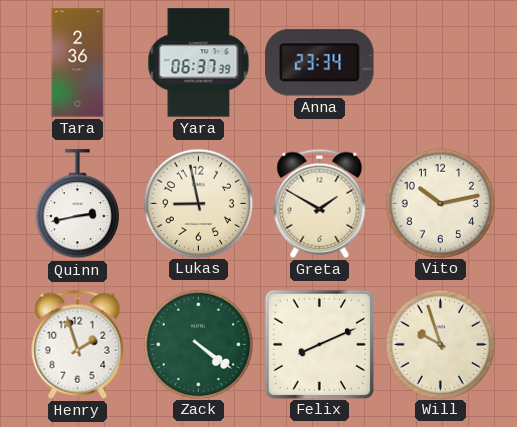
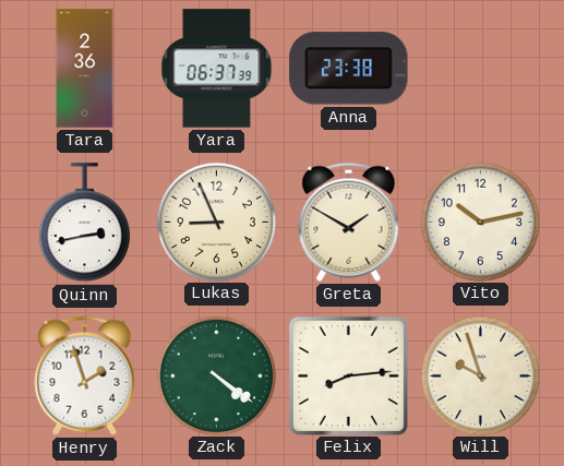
Anna: 23:34 -> 23:38 (349, 69)
Lukas: 8:58 -> 8:56 (216, 222)
Felix: 8:11 -> 8:14 (348, 375)
